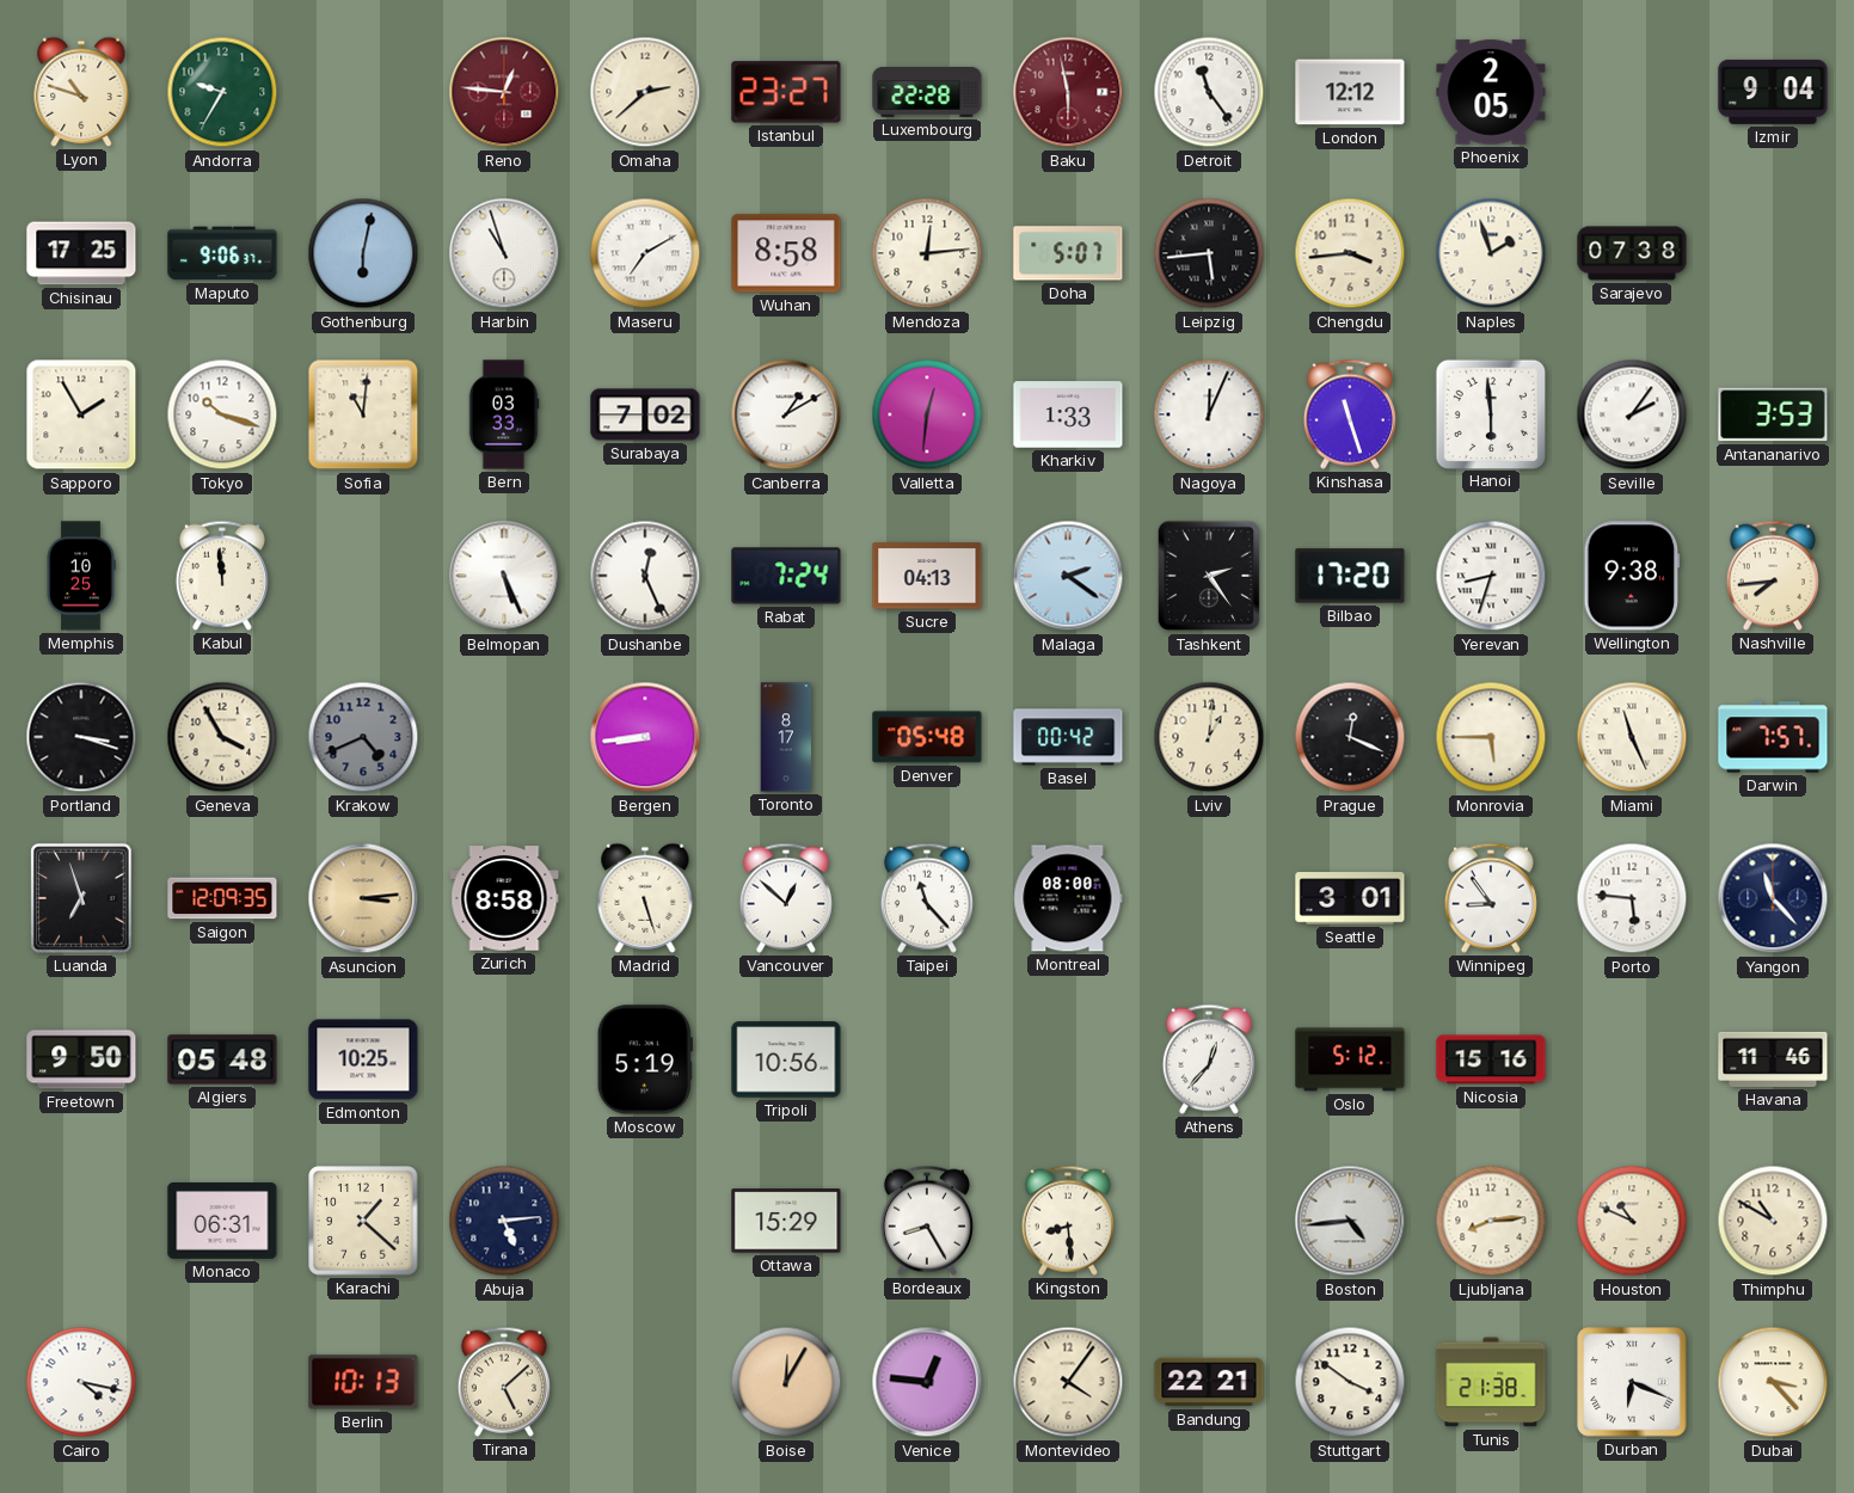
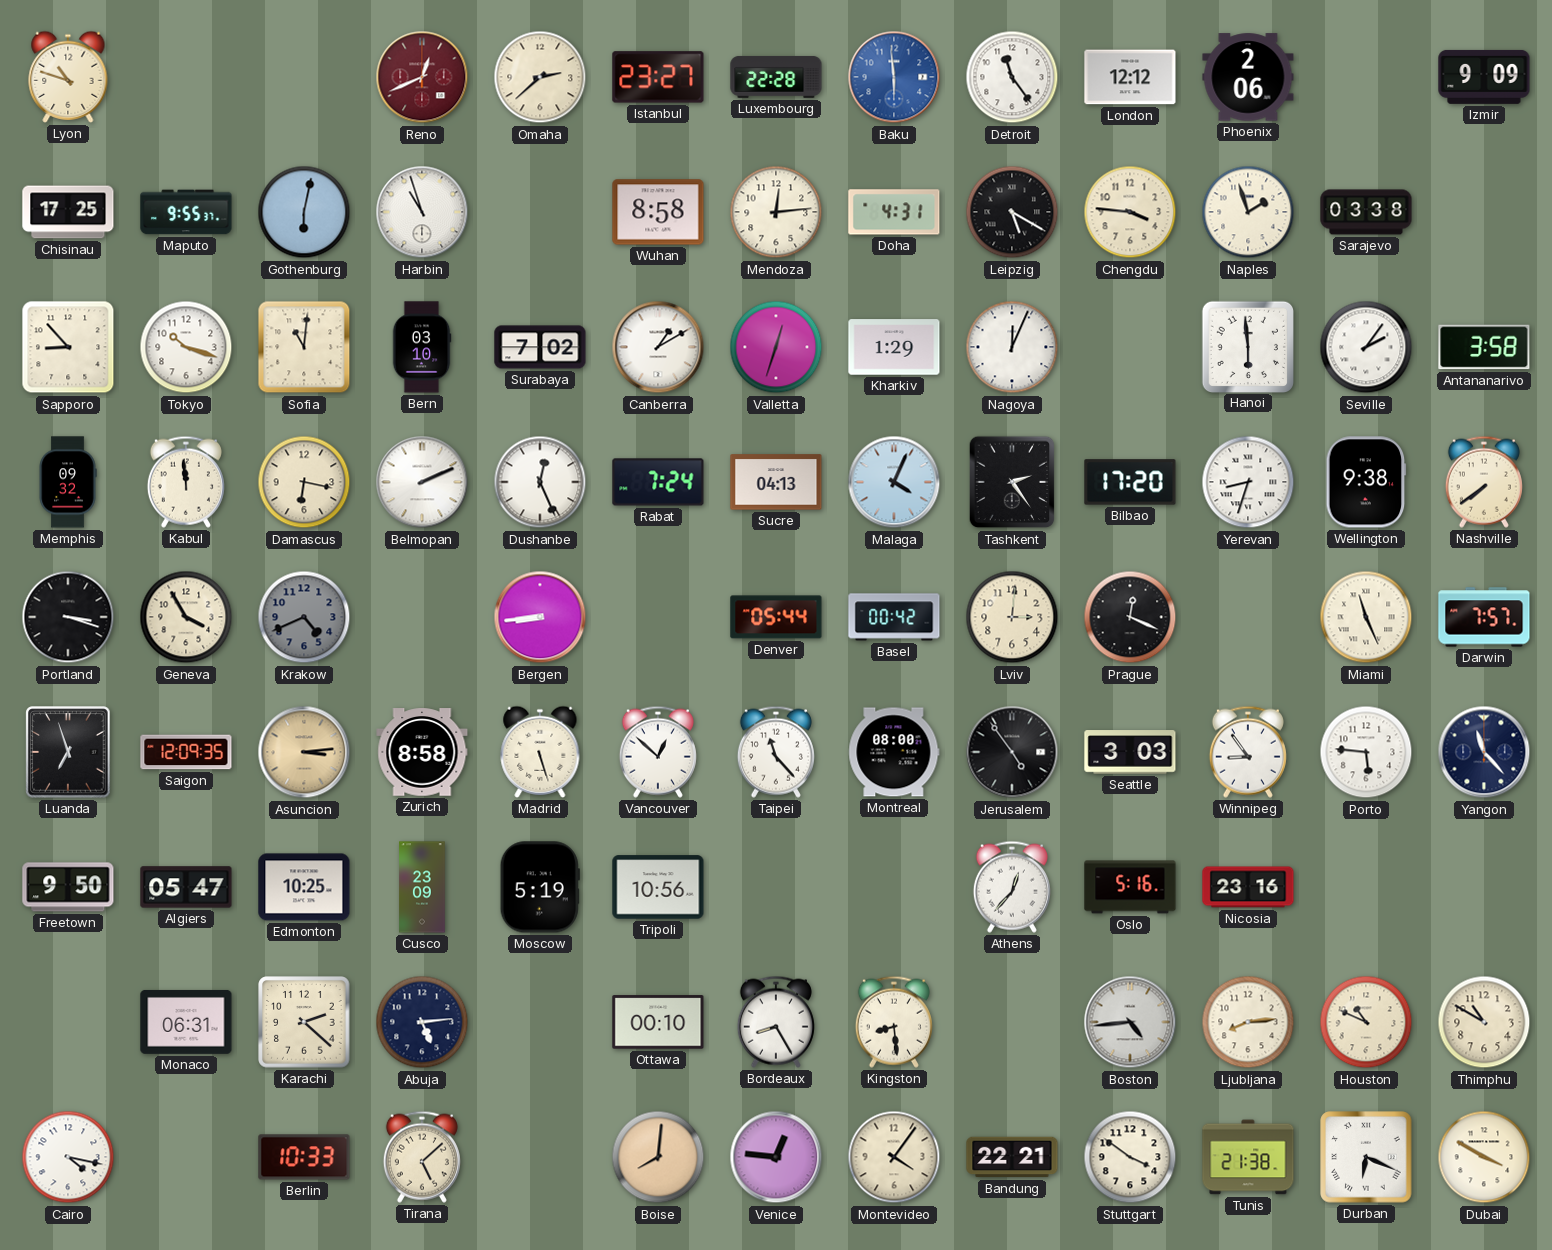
Andorra: 9:35 -> none (222, 92)
Reno: 12:46 -> 12:41 (422, 77)
Baku: 5:58 -> 5:59 (894, 77)
Baku dial: burgundy -> blue (894, 77)
Phoenix: 2:05 -> 2:06 (1248, 77)
Izmir: 9:04 -> 9:09 (1484, 77)
Maputo: 9:06 -> 9:55 (186, 212)
Maseru: 7:10 -> none (645, 253)
Doha: 5:07 -> 4:31 (894, 212)
Leipzig: 5:44 -> 5:20 (1012, 212)
Chengdu: 3:44 -> 3:46 (1130, 212)
Sarajevo: 07:38 -> 03:38 (1366, 212)
Sapporo: 1:55 -> 8:53 (68, 347)
Bern: 03:33 -> 03:10 (422, 347)
Valletta: 12:31 -> 12:33 (776, 347)
Kharkiv: 1:33 -> 1:29 (894, 347)
Kinshasa: 11:27 -> none (1350, 414)
Antananarivo: 3:53 -> 3:58 (1484, 347)
Memphis: 10:25 -> 09:32 (68, 482)
Damascus: none -> 6:17 (304, 482)
Belmopan: 5:26 -> 2:11 (422, 482)
Malaga: 2:21 -> 4:04 (894, 482)
Nashville: 7:44 -> 7:39 (1484, 482)
Toronto: 8:17 -> none (786, 737)
Denver: 05:48 -> 05:44 (776, 617)
Lviv: 1:01 -> 3:01 (1012, 617)
Monrovia: 5:45 -> none (1491, 737)
Jerusalem: none -> 4:54 (1012, 752)
Seattle: 3:01 -> 3:03 (1130, 752)
Algiers: 05:48 -> 05:47 (186, 887)
Cusco: none -> 23:09 (422, 887)
Oslo: 5:12 -> 5:16 (1130, 887)
Nicosia: 15:16 -> 23:16 (1248, 887)
Havana: 11:46 -> none (1773, 1059)
Karachi: 1:22 -> 2:22 (304, 1022)
Ottawa: 15:29 -> 00:10 (658, 1022)
Berlin: 10:13 -> 10:33 (304, 1157)
Boise: 12:05 -> 8:01 (658, 1157)
Dubai: 3:23 -> 3:50 (1484, 1157)
